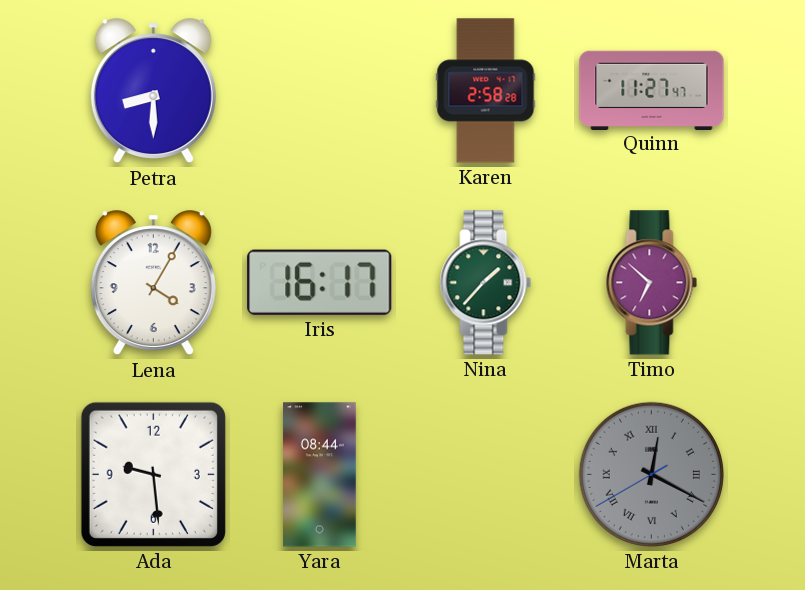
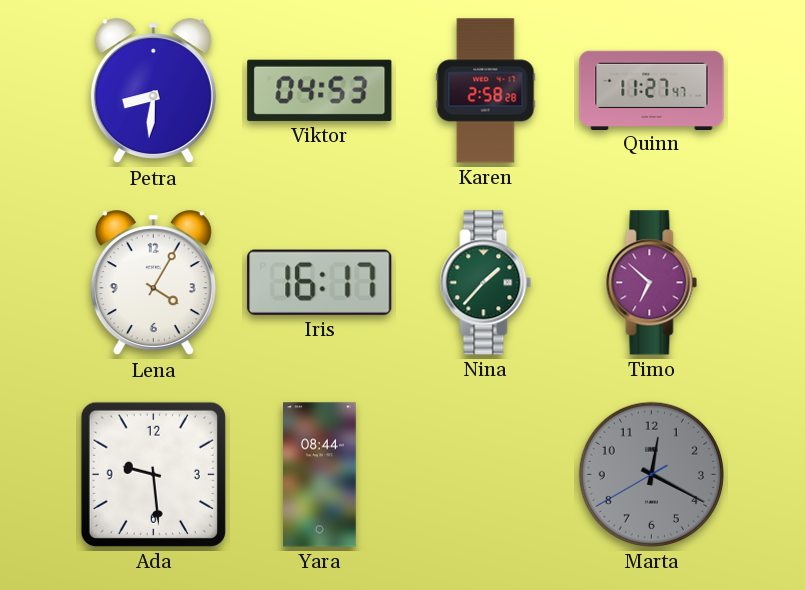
Petra: 8:30 -> 8:31 (153, 91)
Viktor: none -> 04:53 (320, 90)
Marta numerals: Roman -> Arabic (651, 474)
